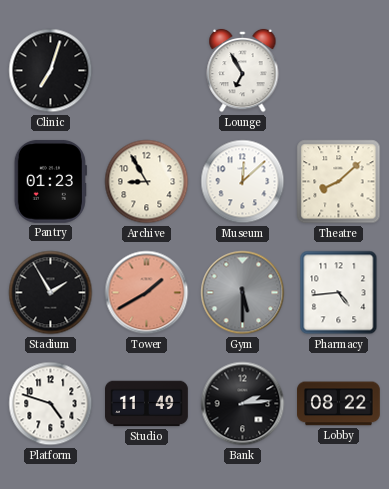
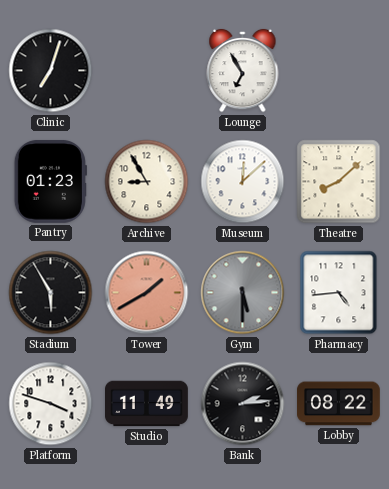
Stadium: 1:55 -> 5:55 (51, 293)
Platform: 4:48 -> 3:48 (51, 404)
